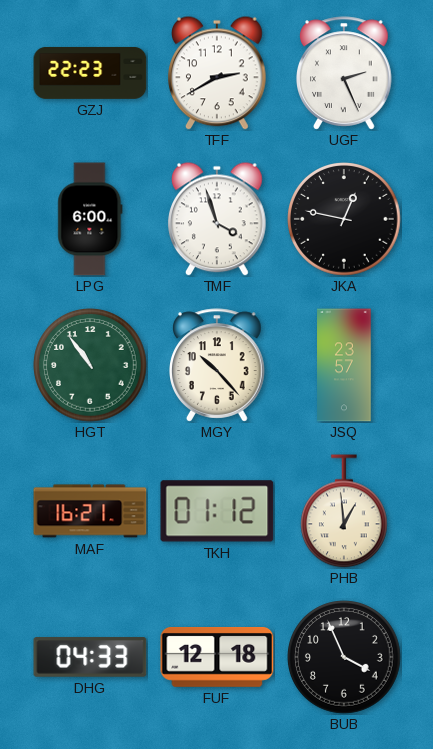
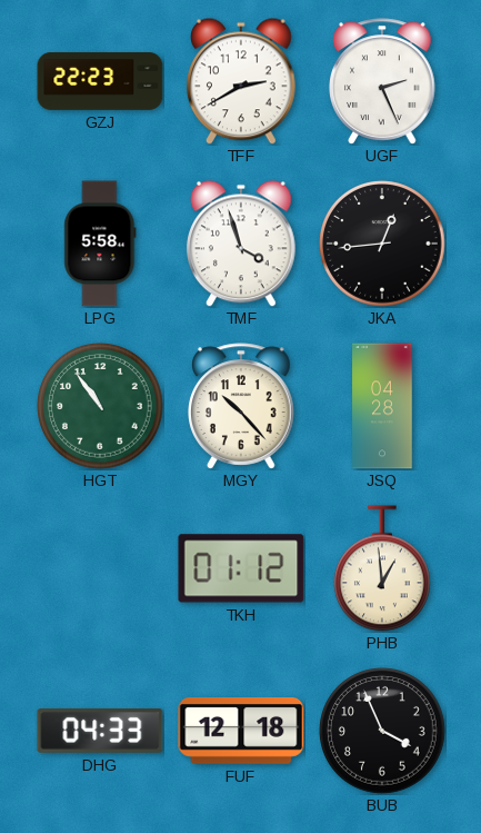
LPG: 6:00 -> 5:58 (100, 244)
JKA: 12:47 -> 12:44 (382, 244)
JSQ: 23:57 -> 04:28 (382, 406)
MAF: 16:21 -> none (90, 511)
